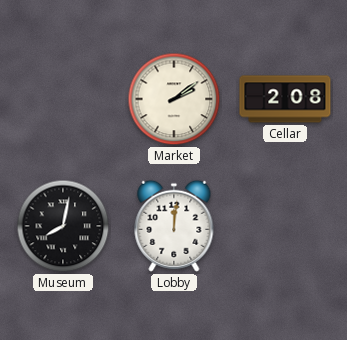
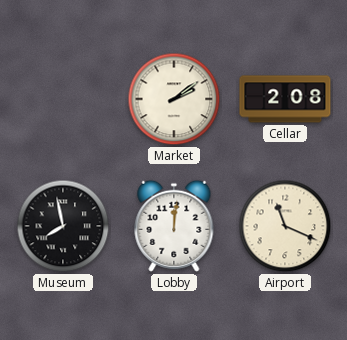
Museum: 8:02 -> 7:58 (63, 226)
Airport: none -> 11:19 (285, 226)
